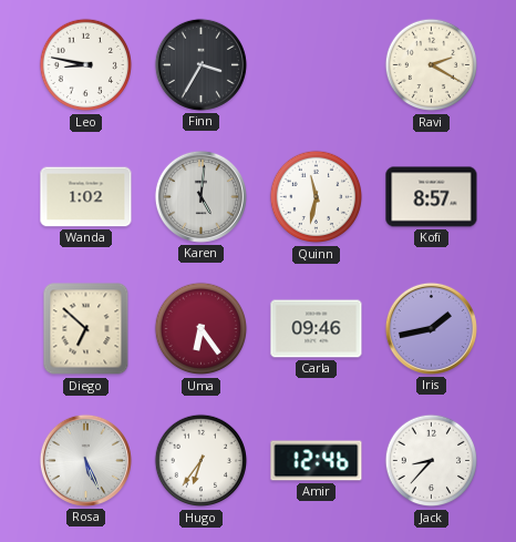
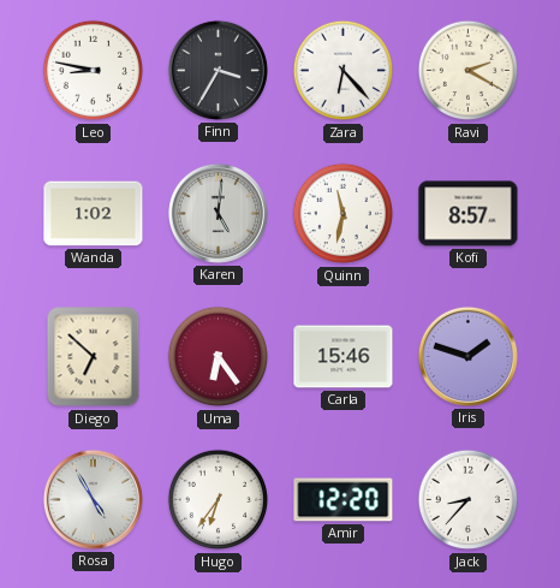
Zara: none -> 6:23 (344, 71)
Carla: 09:46 -> 15:46 (344, 357)
Iris: 1:43 -> 1:48 (467, 356)
Rosa: 5:26 -> 4:55 (93, 499)
Amir: 12:46 -> 12:20 (344, 500)
